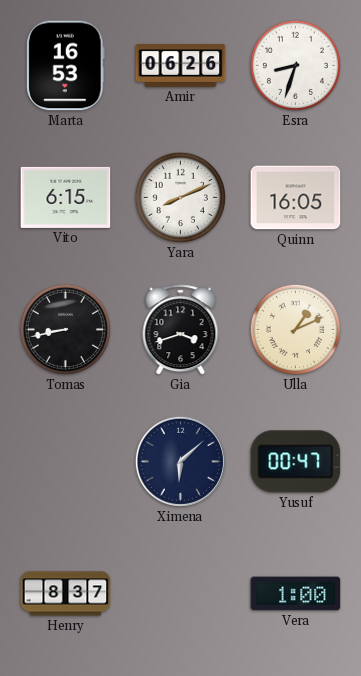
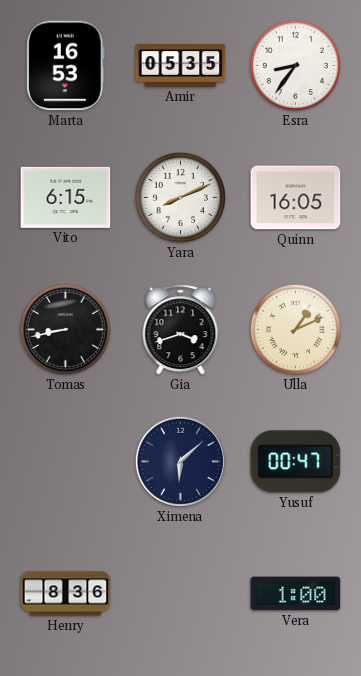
Amir: 06:26 -> 05:35 (181, 66)
Esra: 8:33 -> 8:36 (295, 65)
Henry: 8:37 -> 8:36 (66, 594)
